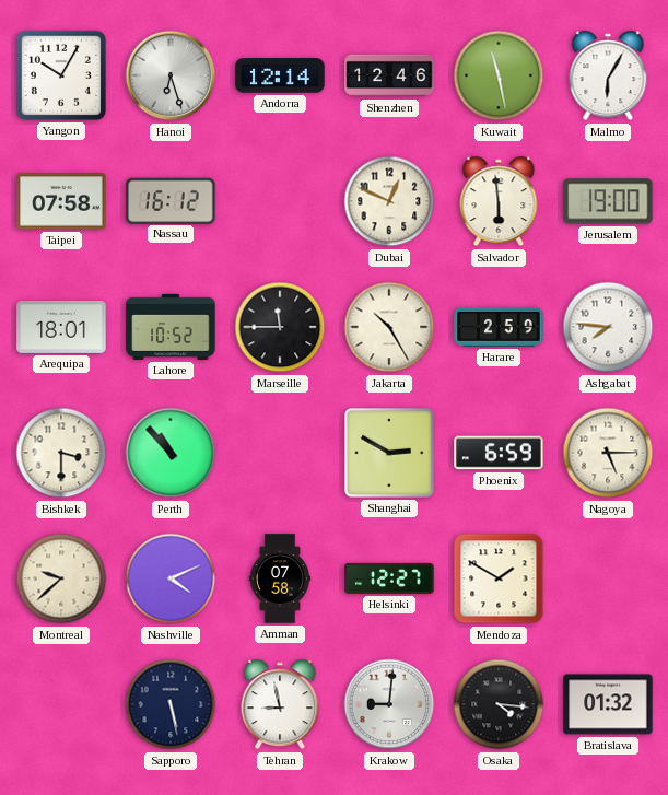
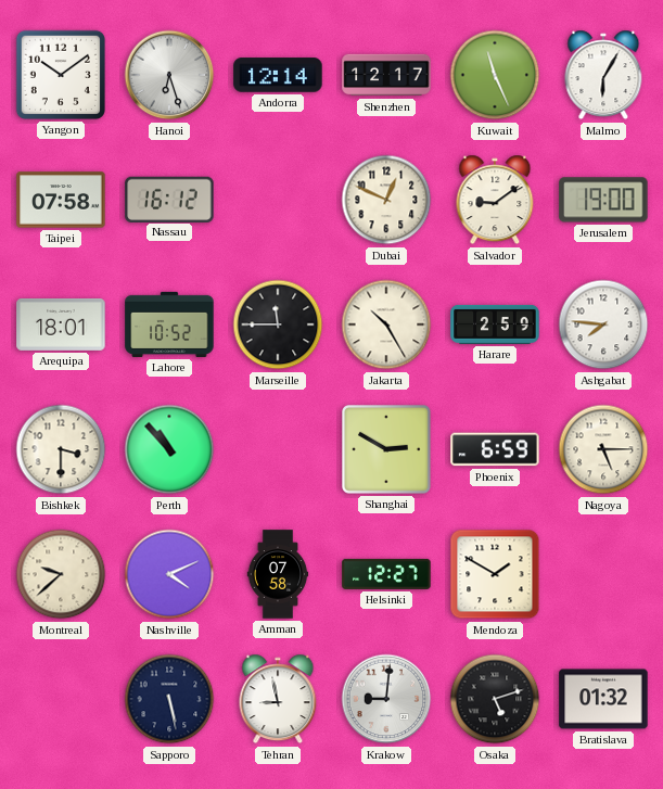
Yangon: 10:05 -> 10:09 (61, 75)
Shenzhen: 12:46 -> 12:17 (386, 75)
Kuwait: 11:28 -> 11:26 (495, 75)
Salvador: 5:59 -> 9:09 (495, 200)
Osaka: 4:16 -> 5:12 (495, 699)
